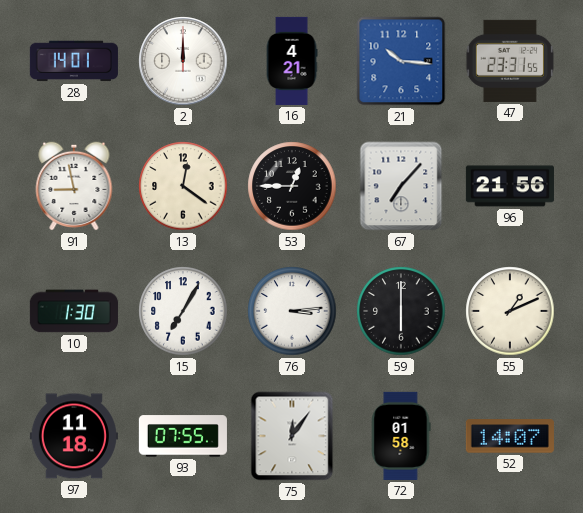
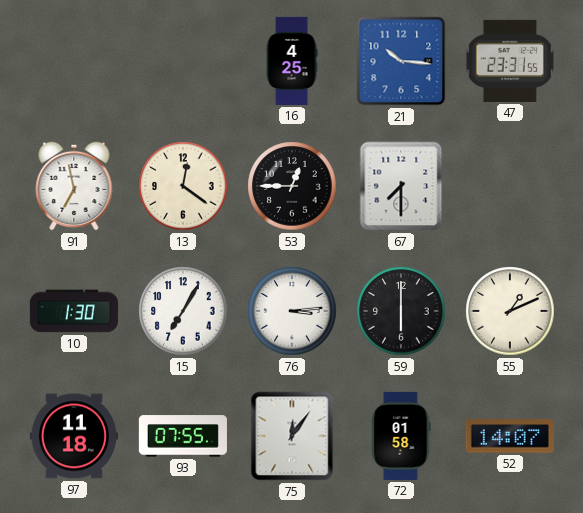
28: 14:01 -> none (74, 61)
2: 12:00 -> none (183, 61)
16: 4:21 -> 4:25 (292, 61)
91: 8:58 -> 6:58 (74, 186)
67: 7:07 -> 7:30 (401, 186)
96: 21:56 -> none (510, 186)
